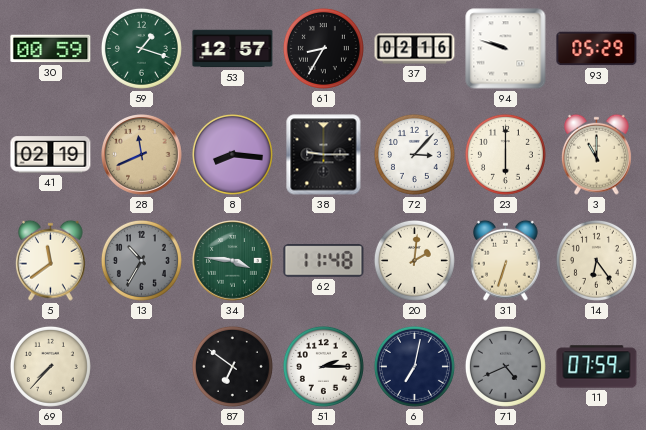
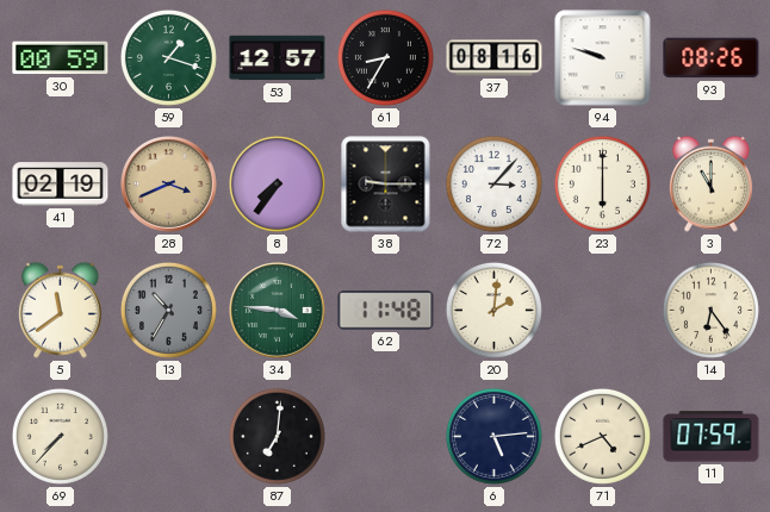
37: 02:16 -> 08:16 (495, 58)
93: 05:29 -> 08:26 (712, 58)
28: 11:41 -> 3:41 (169, 185)
8: 8:16 -> 7:36 (277, 183)
31: 6:33 -> none (506, 260)
87: 6:51 -> 7:01 (277, 436)
51: 2:15 -> none (323, 366)
6: 7:02 -> 5:14 (493, 436)
71 dial: grey -> cream (602, 436)
